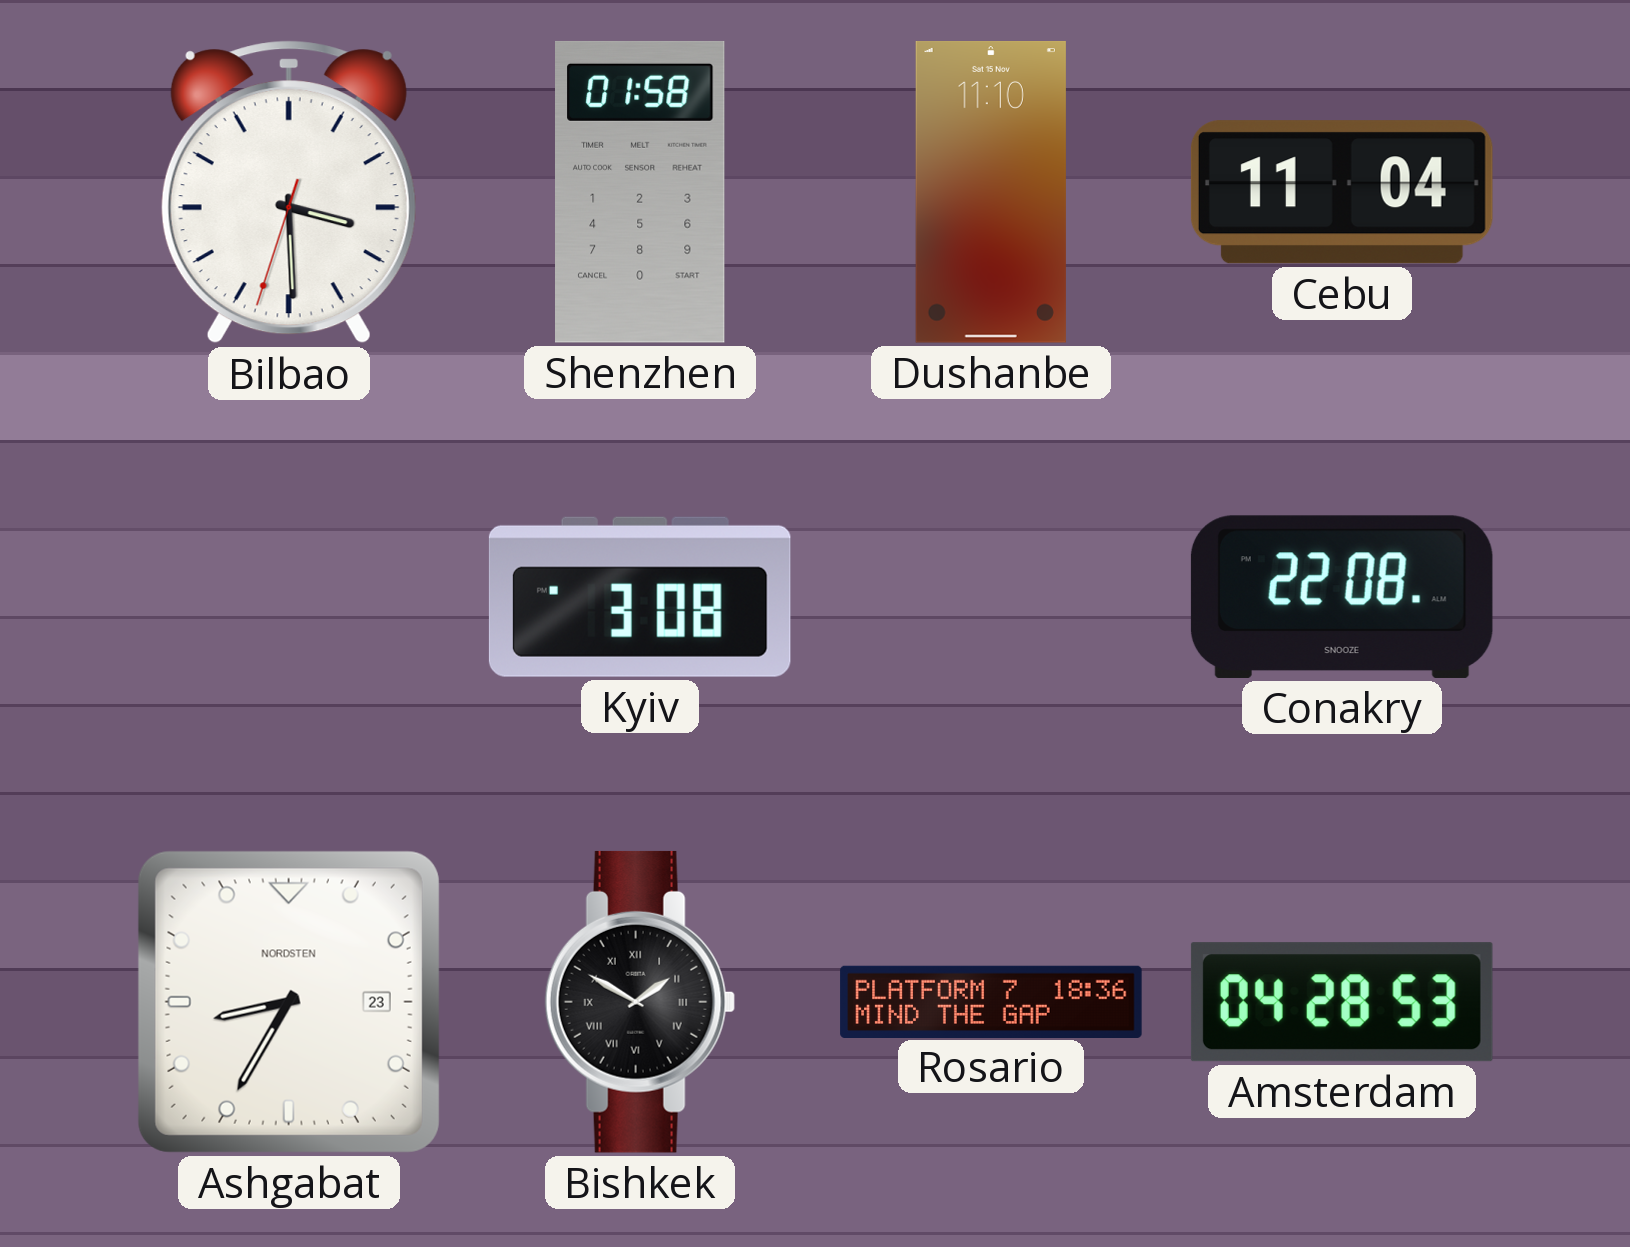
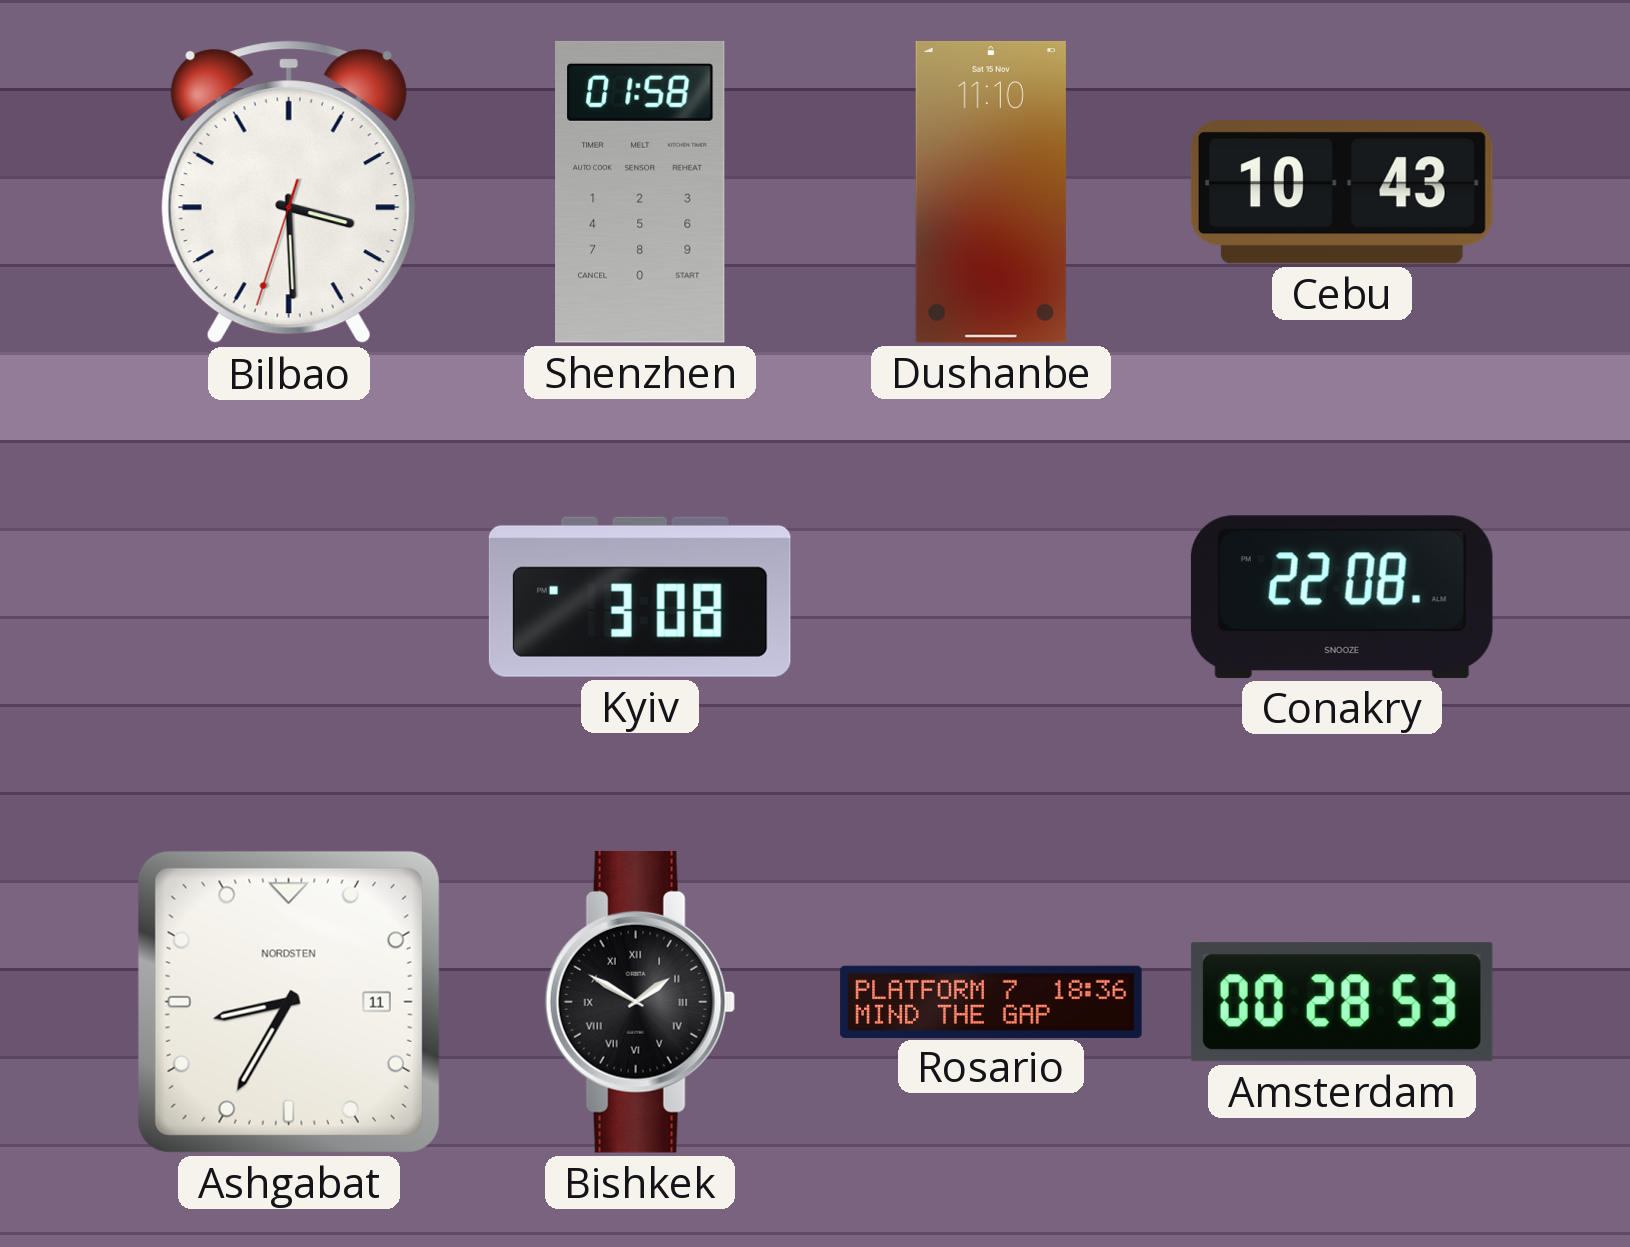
Cebu: 11:04 -> 10:43 (1342, 192)
Ashgabat date: 23 -> 11 (289, 1002)
Amsterdam: 04:28 -> 00:28 (1342, 1002)
